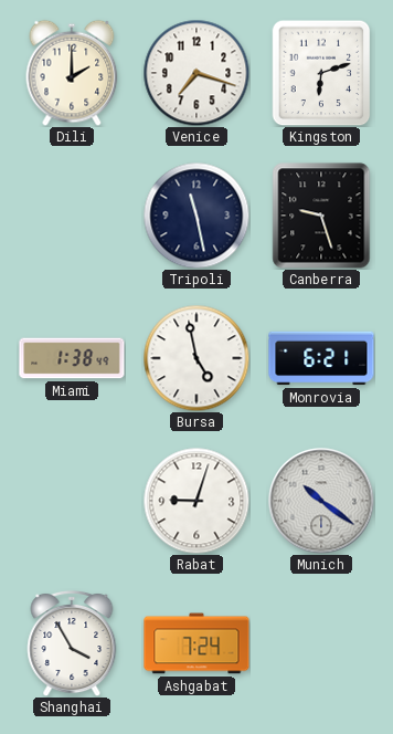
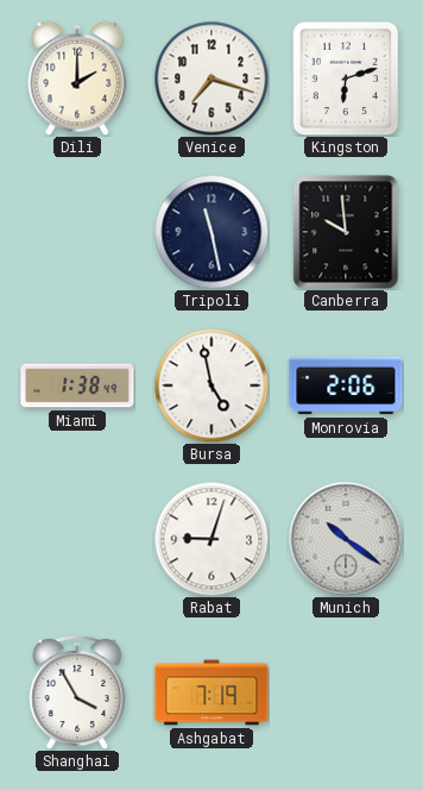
Canberra: 9:27 -> 9:59 (346, 232)
Monrovia: 6:21 -> 2:06 (346, 385)
Ashgabat: 7:24 -> 7:19 (211, 692)
